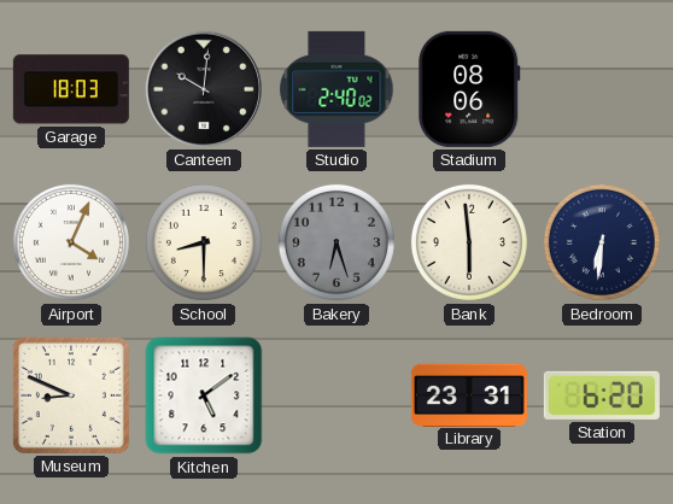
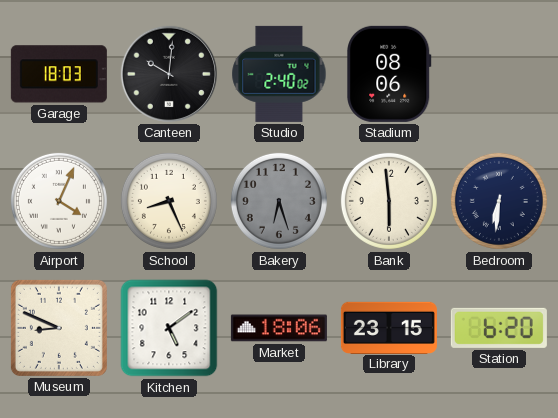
School: 8:30 -> 8:26 (169, 201)
Market: none -> 18:06 (279, 328)
Library: 23:31 -> 23:15 (389, 327)
